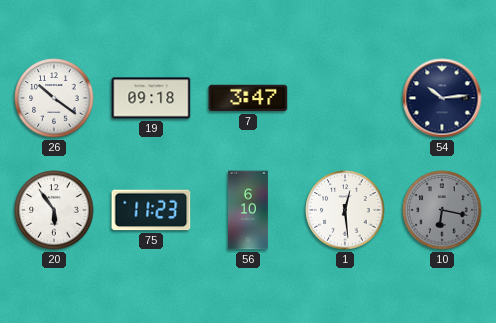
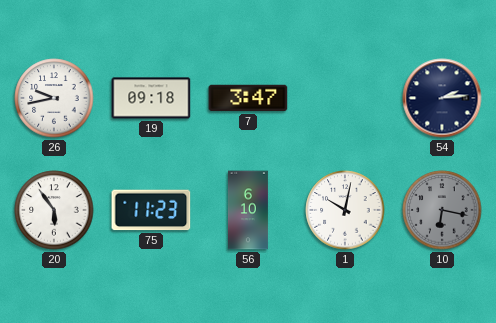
26: 10:21 -> 9:43 (54, 98)
54: 10:14 -> 2:14 (442, 98)
1: 12:29 -> 10:02 (345, 210)
